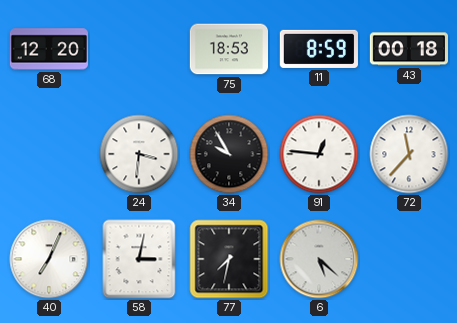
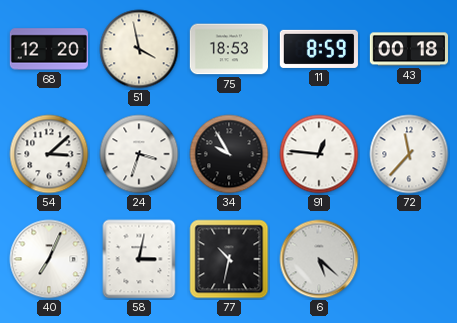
51: none -> 3:58 (139, 49)
54: none -> 3:08 (49, 154)
24: 3:31 -> 3:33 (139, 154)
77: 7:32 -> 10:32 (229, 259)
